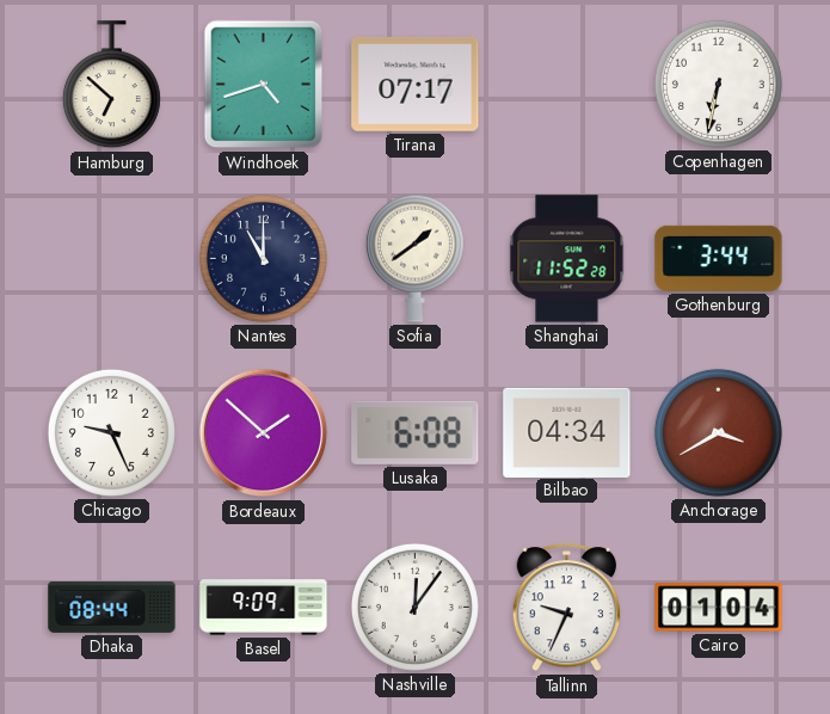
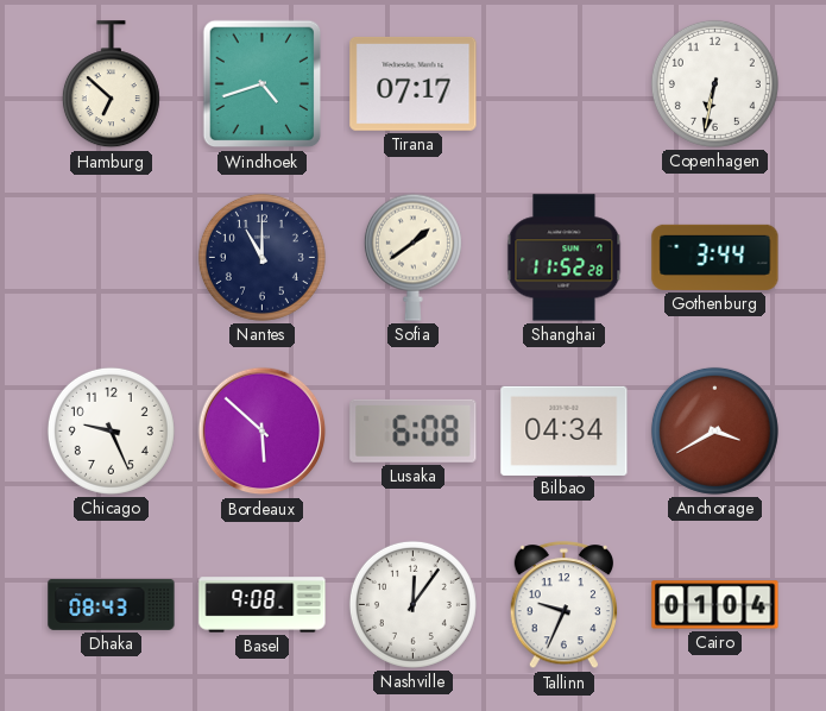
Bordeaux: 1:52 -> 5:52 (263, 432)
Dhaka: 08:44 -> 08:43 (112, 605)
Basel: 9:09 -> 9:08 (263, 605)
